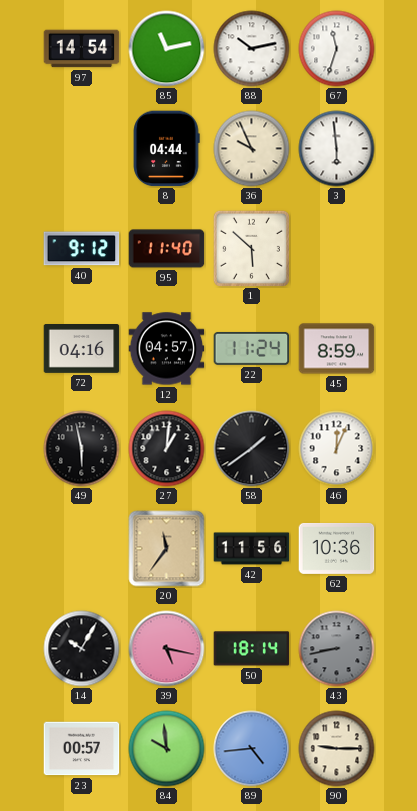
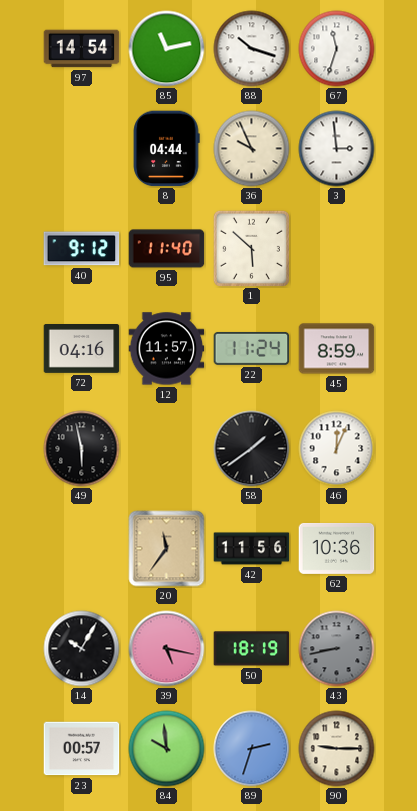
88: 10:13 -> 10:18 (252, 49)
3: 5:59 -> 2:59 (337, 149)
12: 04:57 -> 11:57 (167, 349)
27: 1:01 -> none (167, 449)
50: 18:14 -> 18:19 (252, 649)
89: 4:44 -> 2:33 (252, 749)
